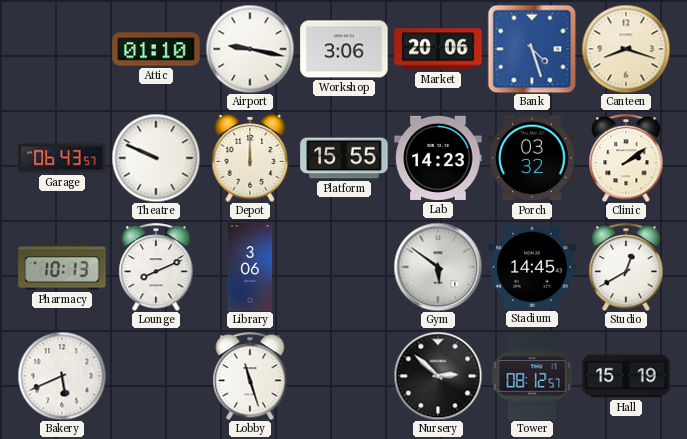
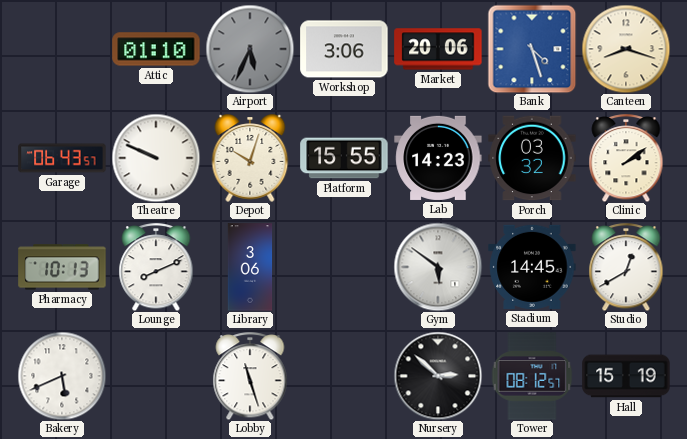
Airport: 9:17 -> 5:34 (250, 49)
Airport dial: white -> grey (250, 49)
Depot: 12:00 -> 10:03 (250, 158)
